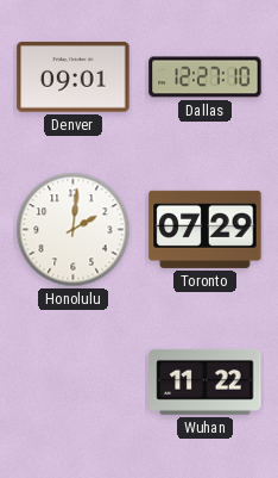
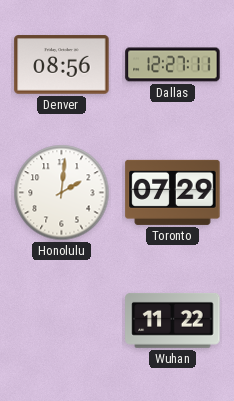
Denver: 09:01 -> 08:56 (62, 65)
Dallas: 12:27:10 -> 12:27:11 (173, 65)
